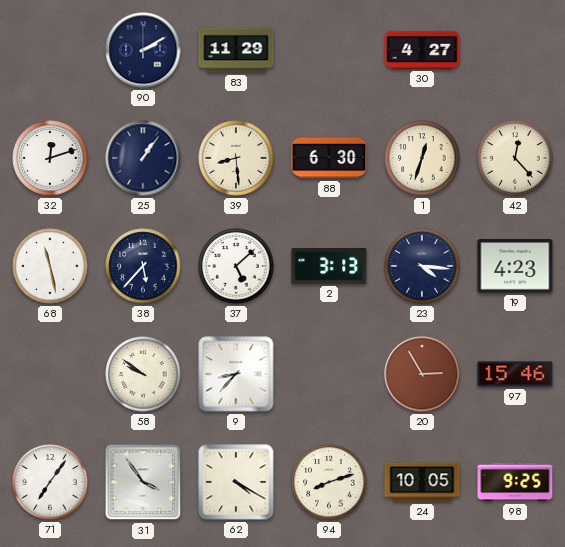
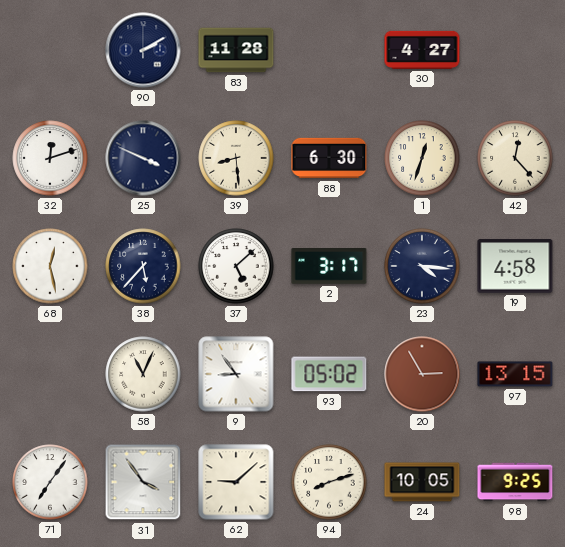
83: 11:29 -> 11:28 (236, 50)
25: 1:06 -> 3:49 (143, 158)
68: 11:28 -> 12:28 (50, 266)
2: 3:13 -> 3:17 (329, 267)
19: 4:23 -> 4:58 (515, 266)
58: 9:51 -> 11:04 (143, 374)
9: 8:37 -> 8:54 (236, 374)
93: none -> 05:02 (329, 374)
97: 15:46 -> 13:15 (515, 374)
62: 4:20 -> 9:08 (236, 482)
